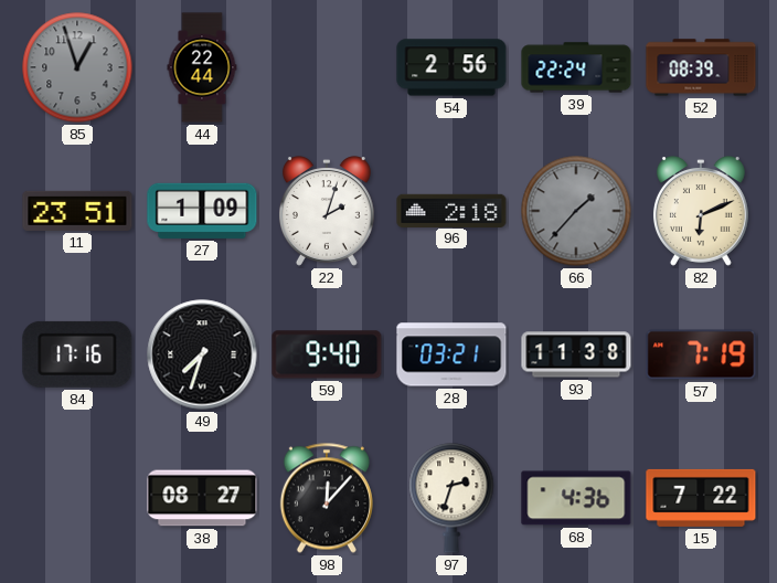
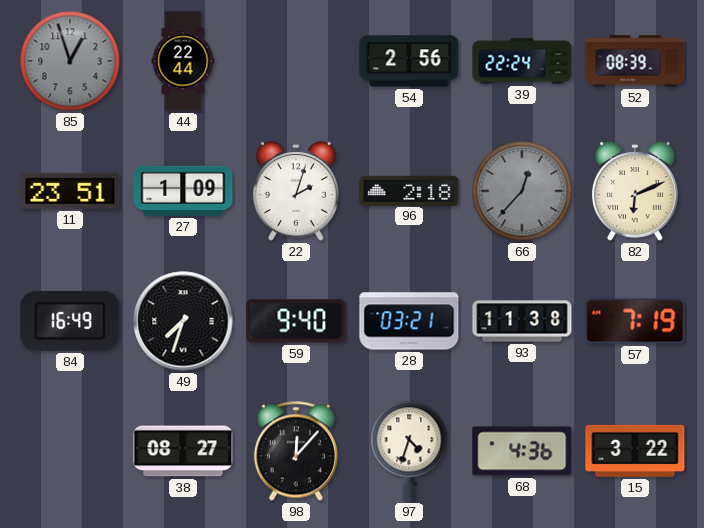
66: 1:37 -> 12:37 (522, 191)
84: 17:16 -> 16:49 (70, 321)
97: 2:33 -> 4:33 (409, 451)
15: 7:22 -> 3:22 (635, 451)
